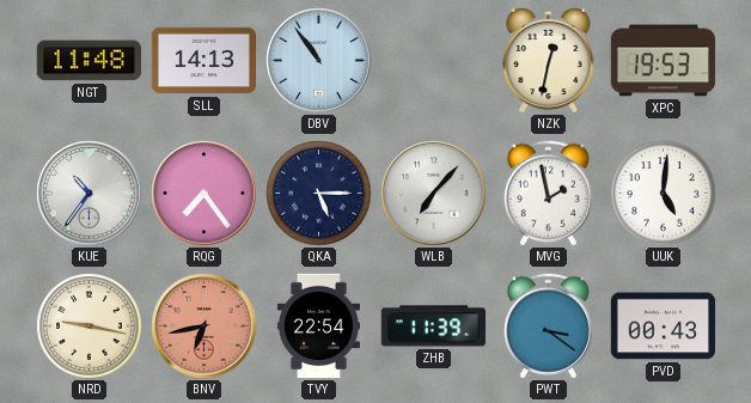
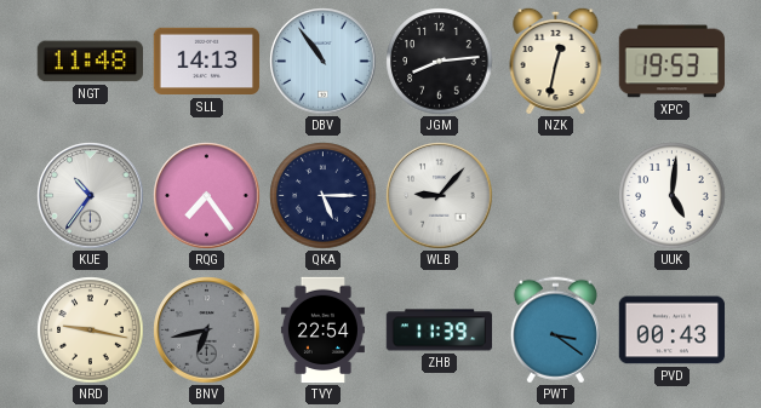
JGM: none -> 8:14 (440, 62)
WLB: 7:07 -> 9:07 (440, 196)
MVG: 1:58 -> none (548, 194)
BNV dial: salmon -> grey (207, 331)
